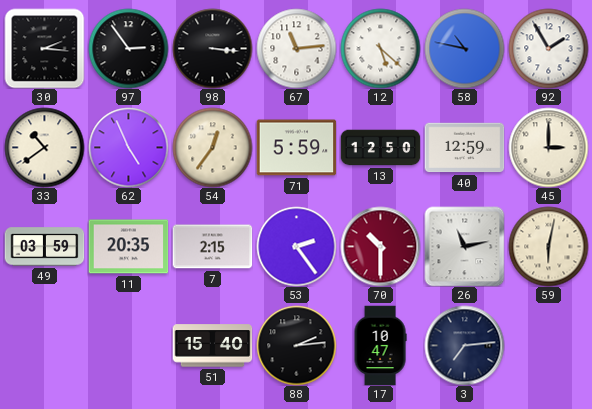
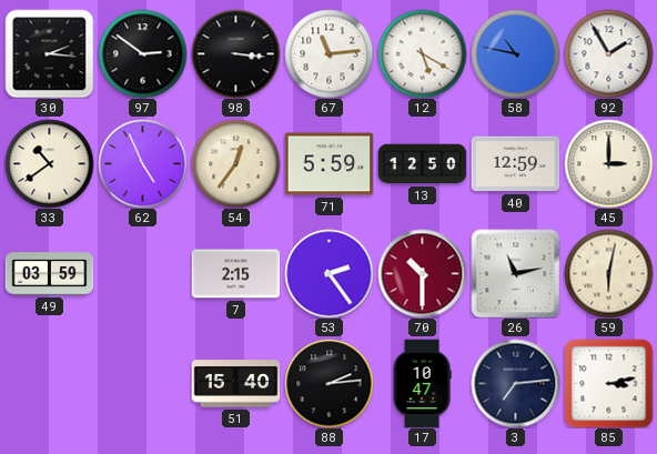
97: 2:54 -> 2:51 (142, 53)
12: 5:22 -> 5:20 (422, 53)
11: 20:35 -> none (128, 247)
85: none -> 3:13 (608, 383)
